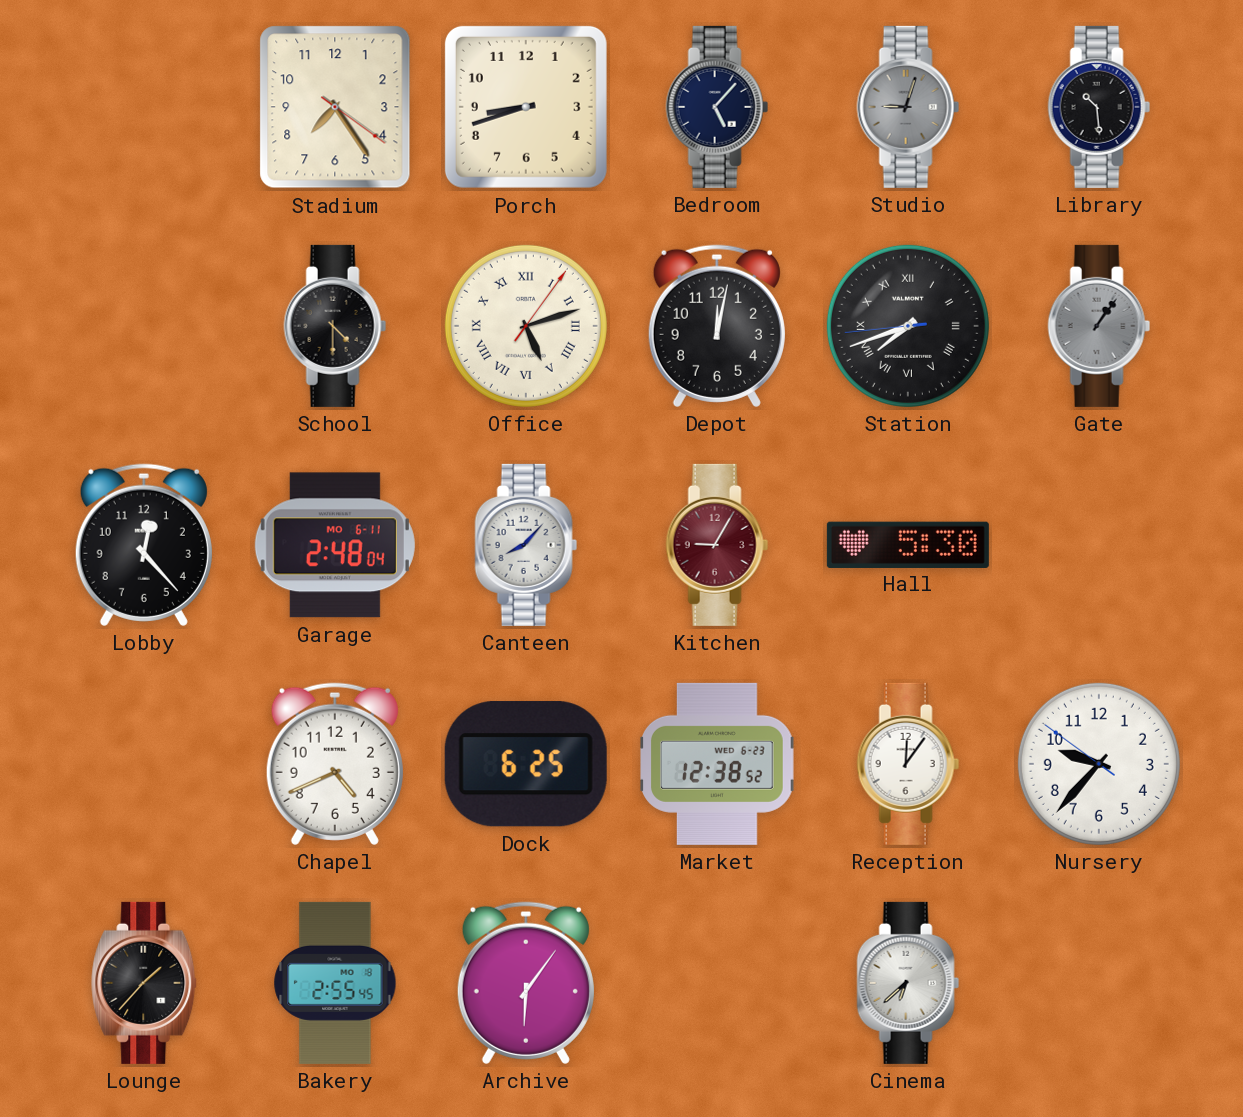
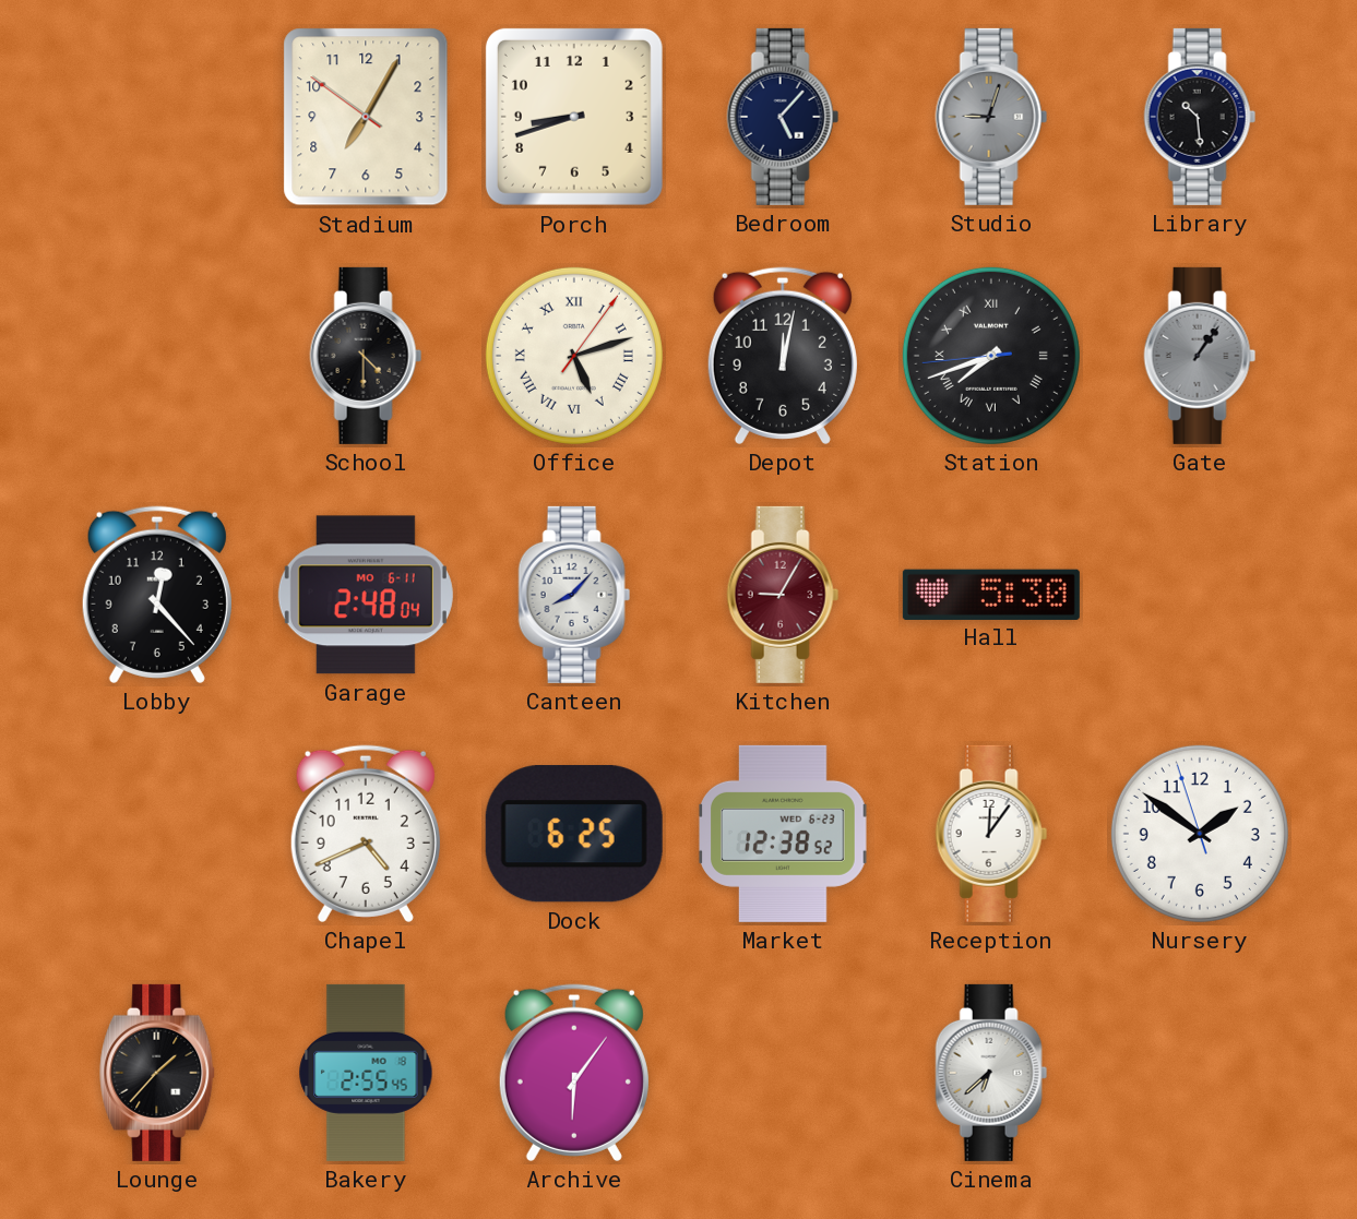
Stadium: 7:24 -> 7:04 (366, 117)
Nursery: 9:36 -> 1:50 (1200, 834)
